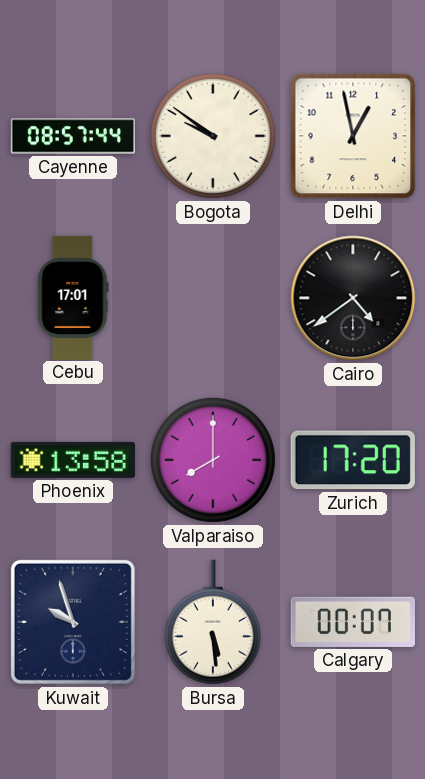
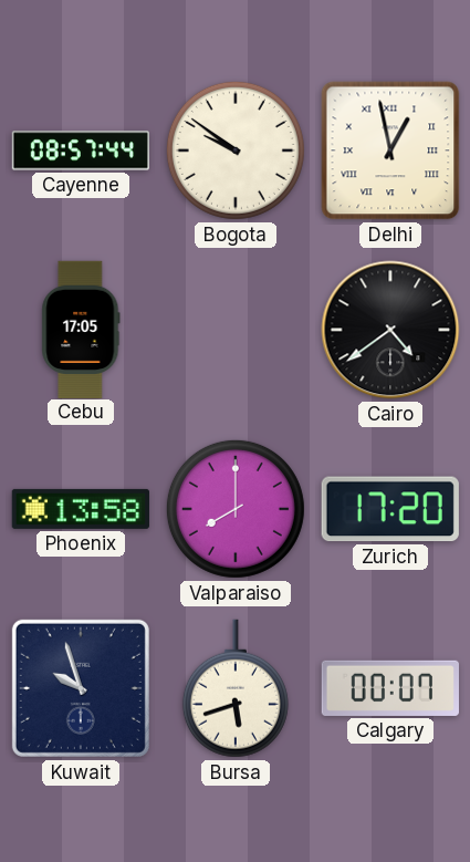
Delhi numerals: Arabic -> Roman (390, 150)
Cebu: 17:01 -> 17:05 (81, 329)
Bursa: 5:29 -> 5:42 (236, 688)
